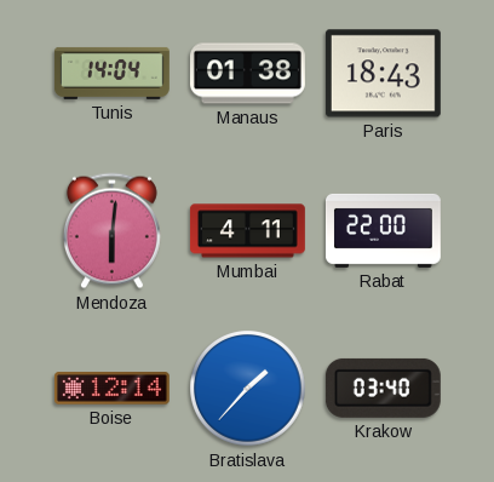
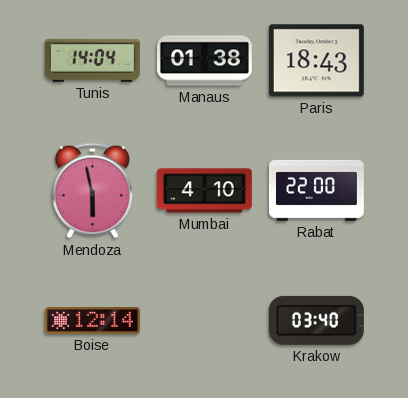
Mendoza: 6:01 -> 5:58 (92, 191)
Mumbai: 4:11 -> 4:10 (204, 191)
Bratislava: 1:37 -> none (248, 389)
